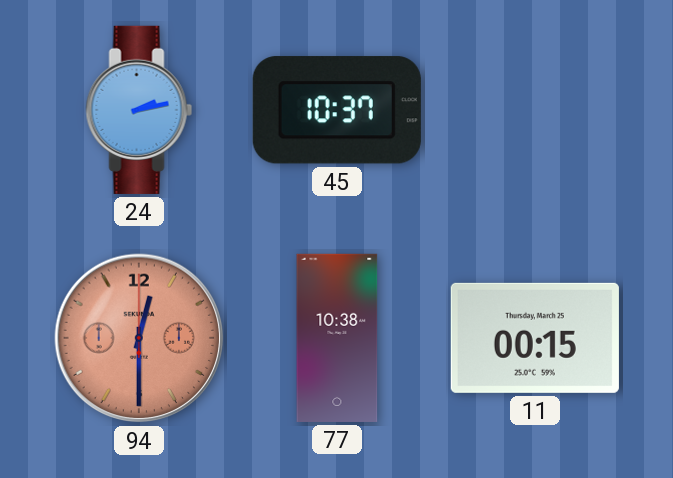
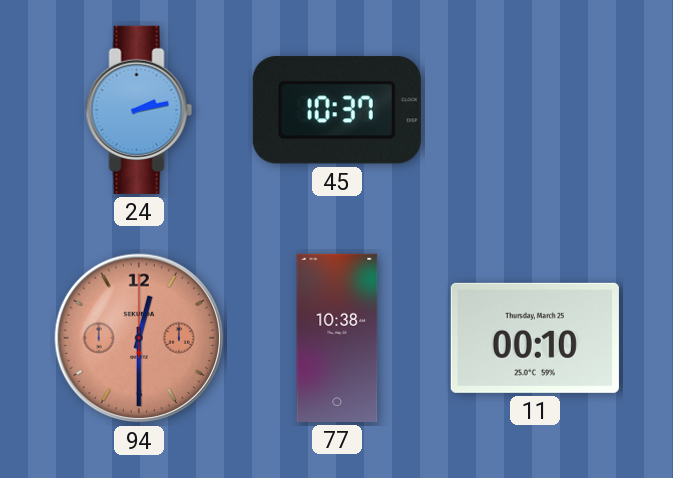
11: 00:15 -> 00:10 (535, 338)
